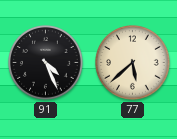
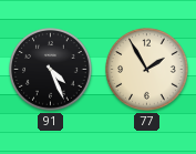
77: 5:38 -> 1:55 (147, 70)
